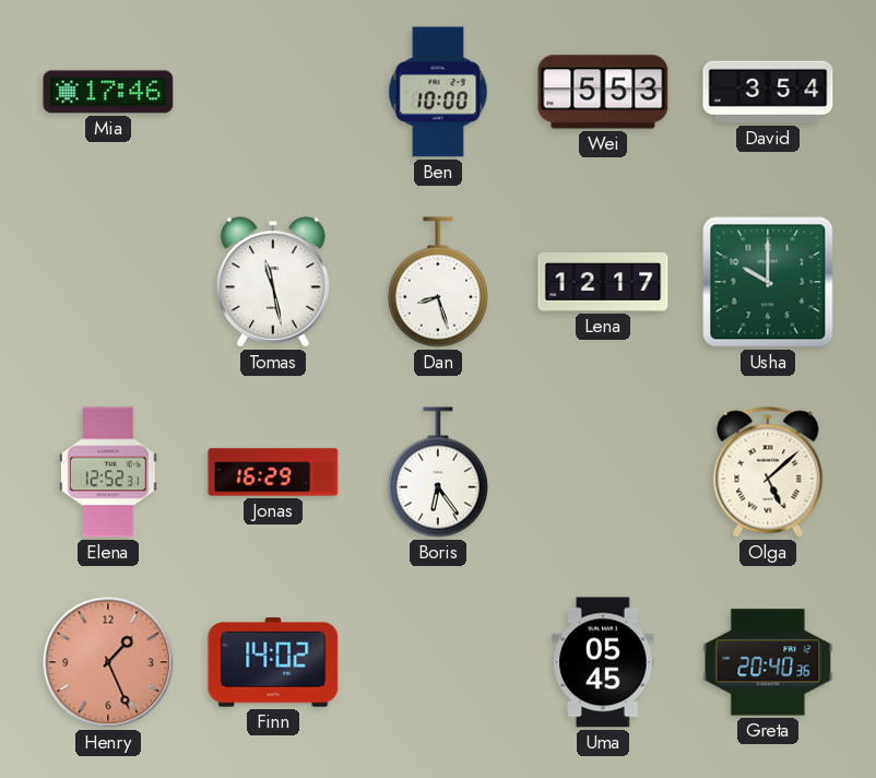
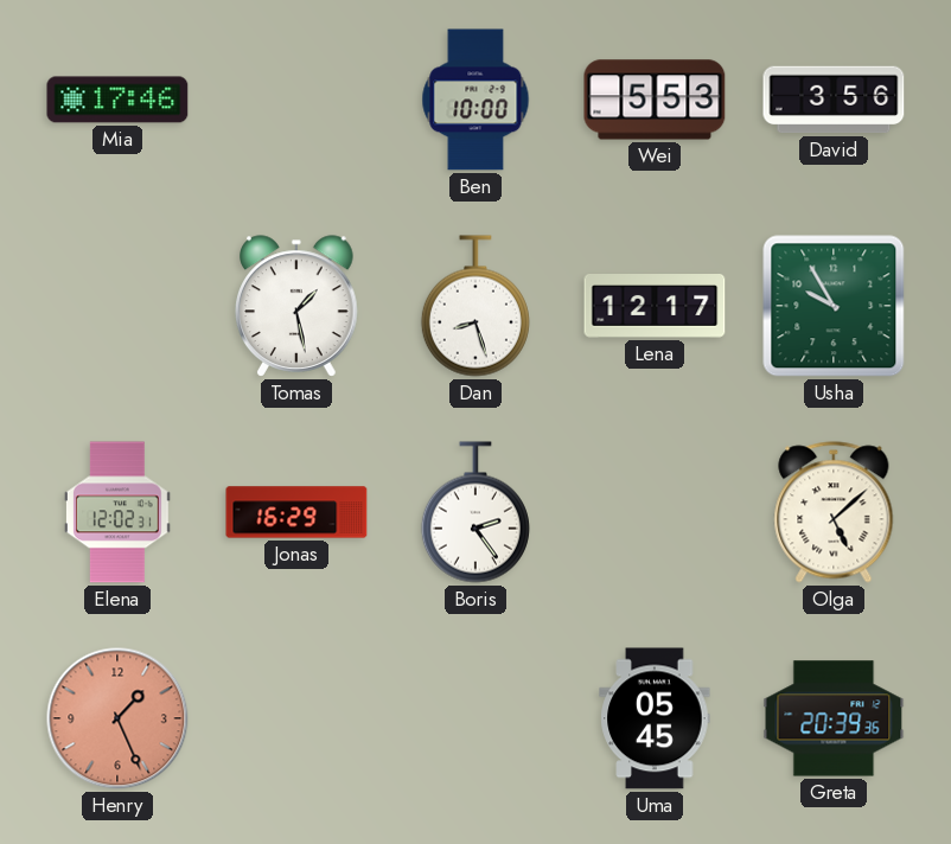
David: 3:54 -> 3:56 (834, 100)
Tomas: 11:28 -> 1:28 (298, 306)
Usha: 10:00 -> 9:55 (834, 306)
Elena: 12:52 -> 12:02 (117, 512)
Boris: 6:24 -> 2:24 (475, 512)
Finn: 14:02 -> none (273, 662)
Greta: 20:40 -> 20:39 (834, 718)
